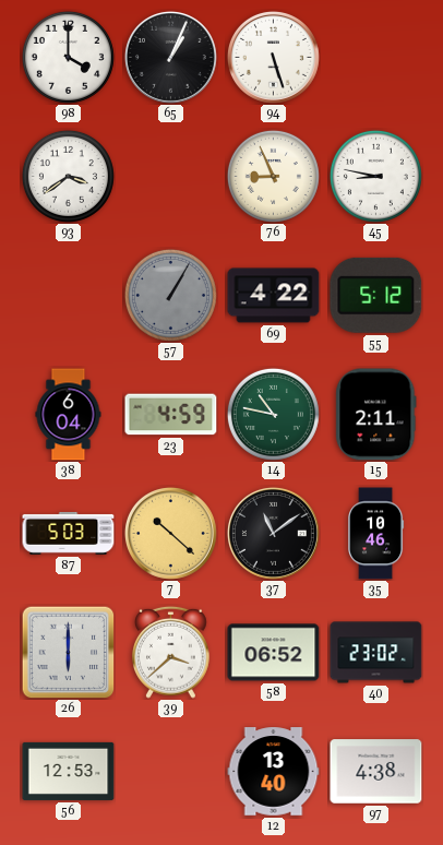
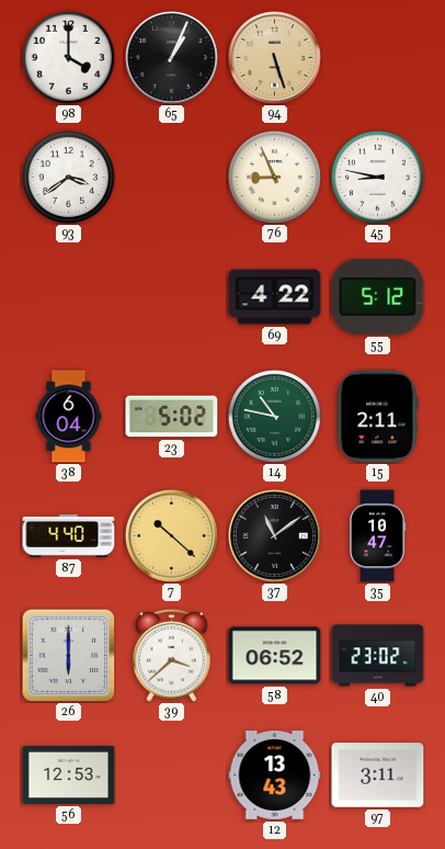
94 dial: white -> champagne (274, 57)
57: 1:05 -> none (170, 295)
23: 4:59 -> 5:02 (172, 417)
87: 5:03 -> 4:40 (69, 535)
35: 10:46 -> 10:47 (378, 536)
12: 13:40 -> 13:43 (275, 776)
97: 4:38 -> 3:11 (378, 776)
